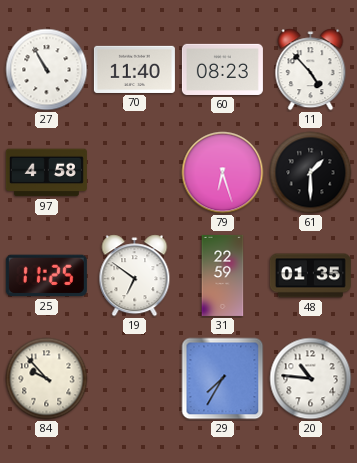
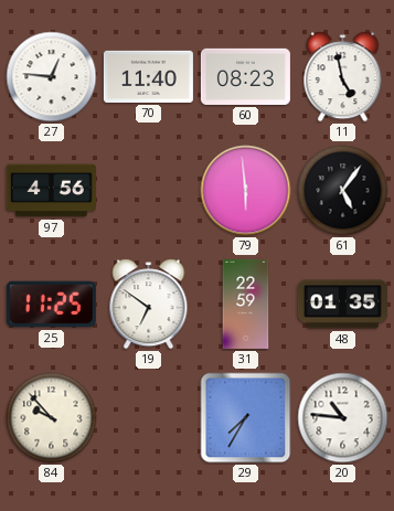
27: 10:55 -> 12:46 (52, 77)
11: 4:53 -> 4:58 (343, 77)
97: 4:58 -> 4:56 (51, 191)
79: 6:27 -> 5:59 (246, 191)
61: 1:30 -> 5:06 (343, 191)
